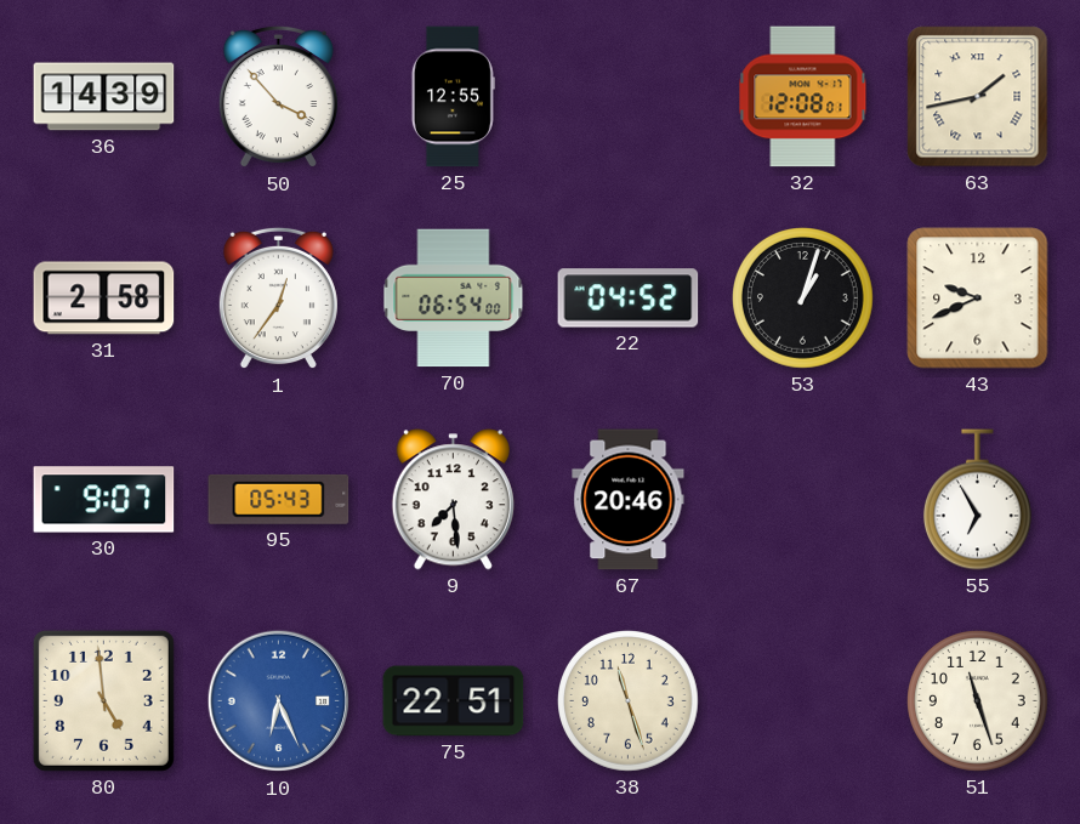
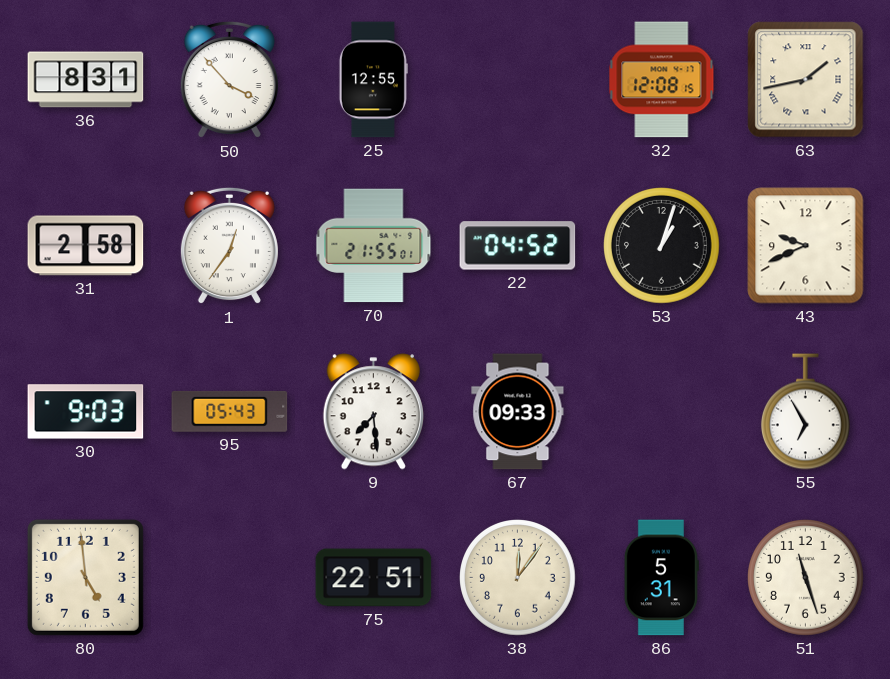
36: 14:39 -> 8:31 (86, 80)
32: 12:08:01 -> 12:08:15 (662, 80)
70: 06:54 -> 21:55 (374, 246)
30: 9:07 -> 9:03 (86, 412)
67: 20:46 -> 09:33 (518, 412)
10: 6:26 -> none (279, 701)
38: 11:27 -> 12:06 (518, 578)
86: none -> 5:31 (661, 578)
